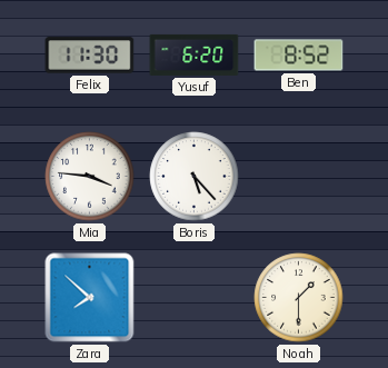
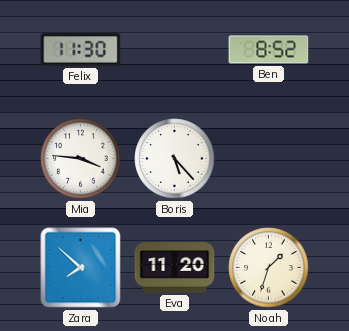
Yusuf: 6:20 -> none (195, 54)
Eva: none -> 11:20 (175, 268)
Noah: 1:30 -> 1:33 (269, 268)
